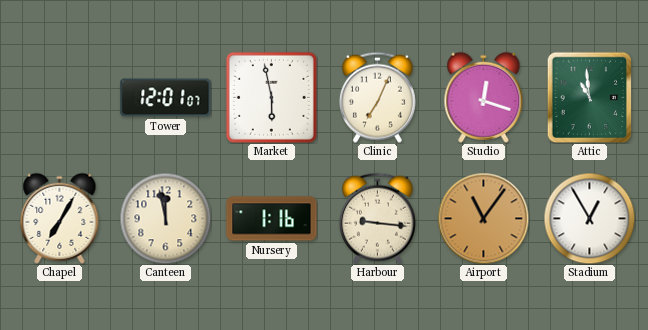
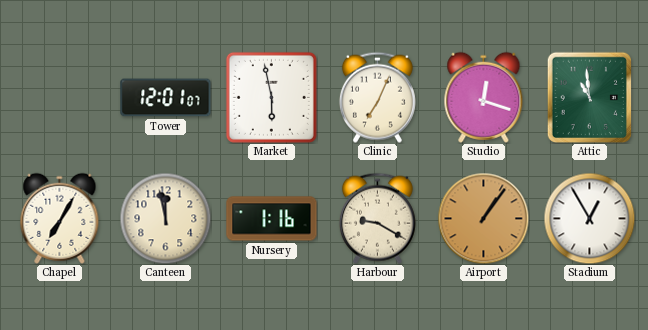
Harbour: 9:16 -> 9:20 (377, 218)
Airport: 11:06 -> 1:06 (483, 218)
